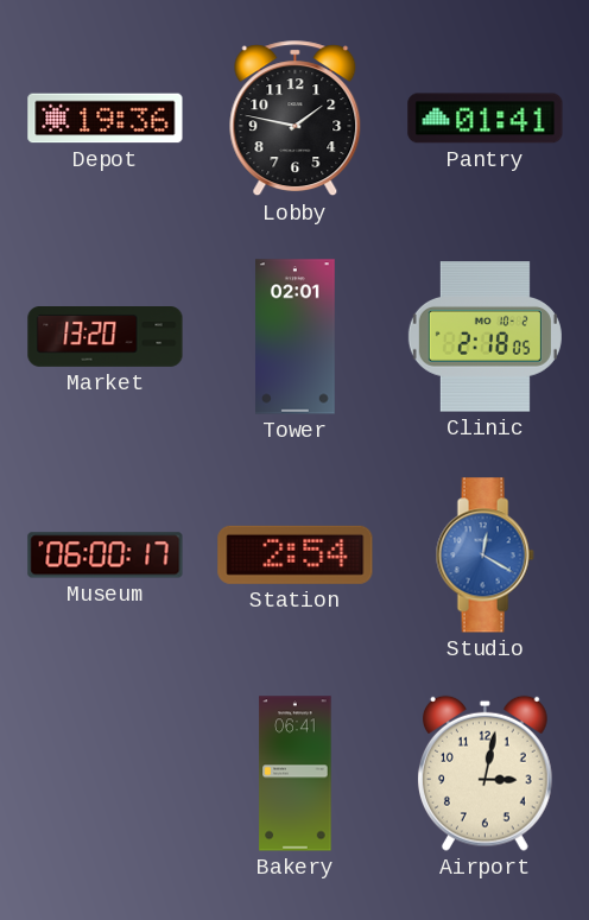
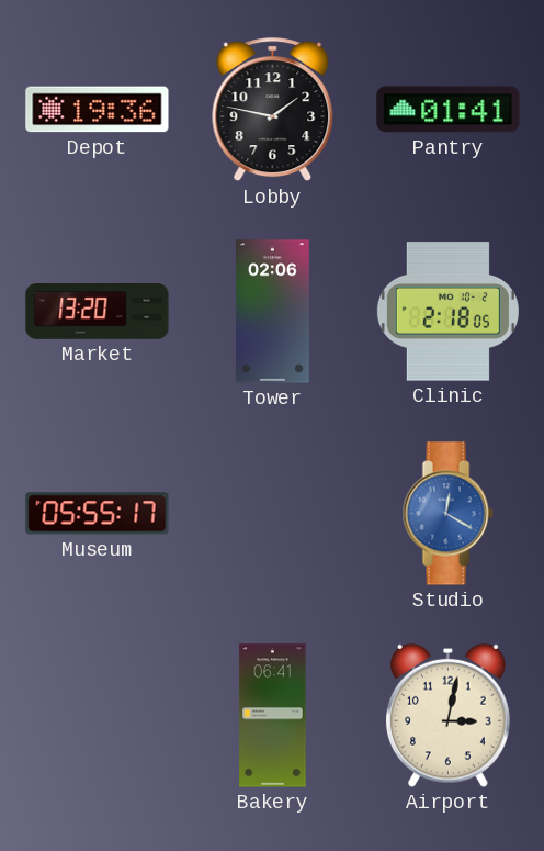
Tower: 02:01 -> 02:06 (273, 312)
Museum: 06:00 -> 05:55 (98, 514)
Station: 2:54 -> none (296, 554)
